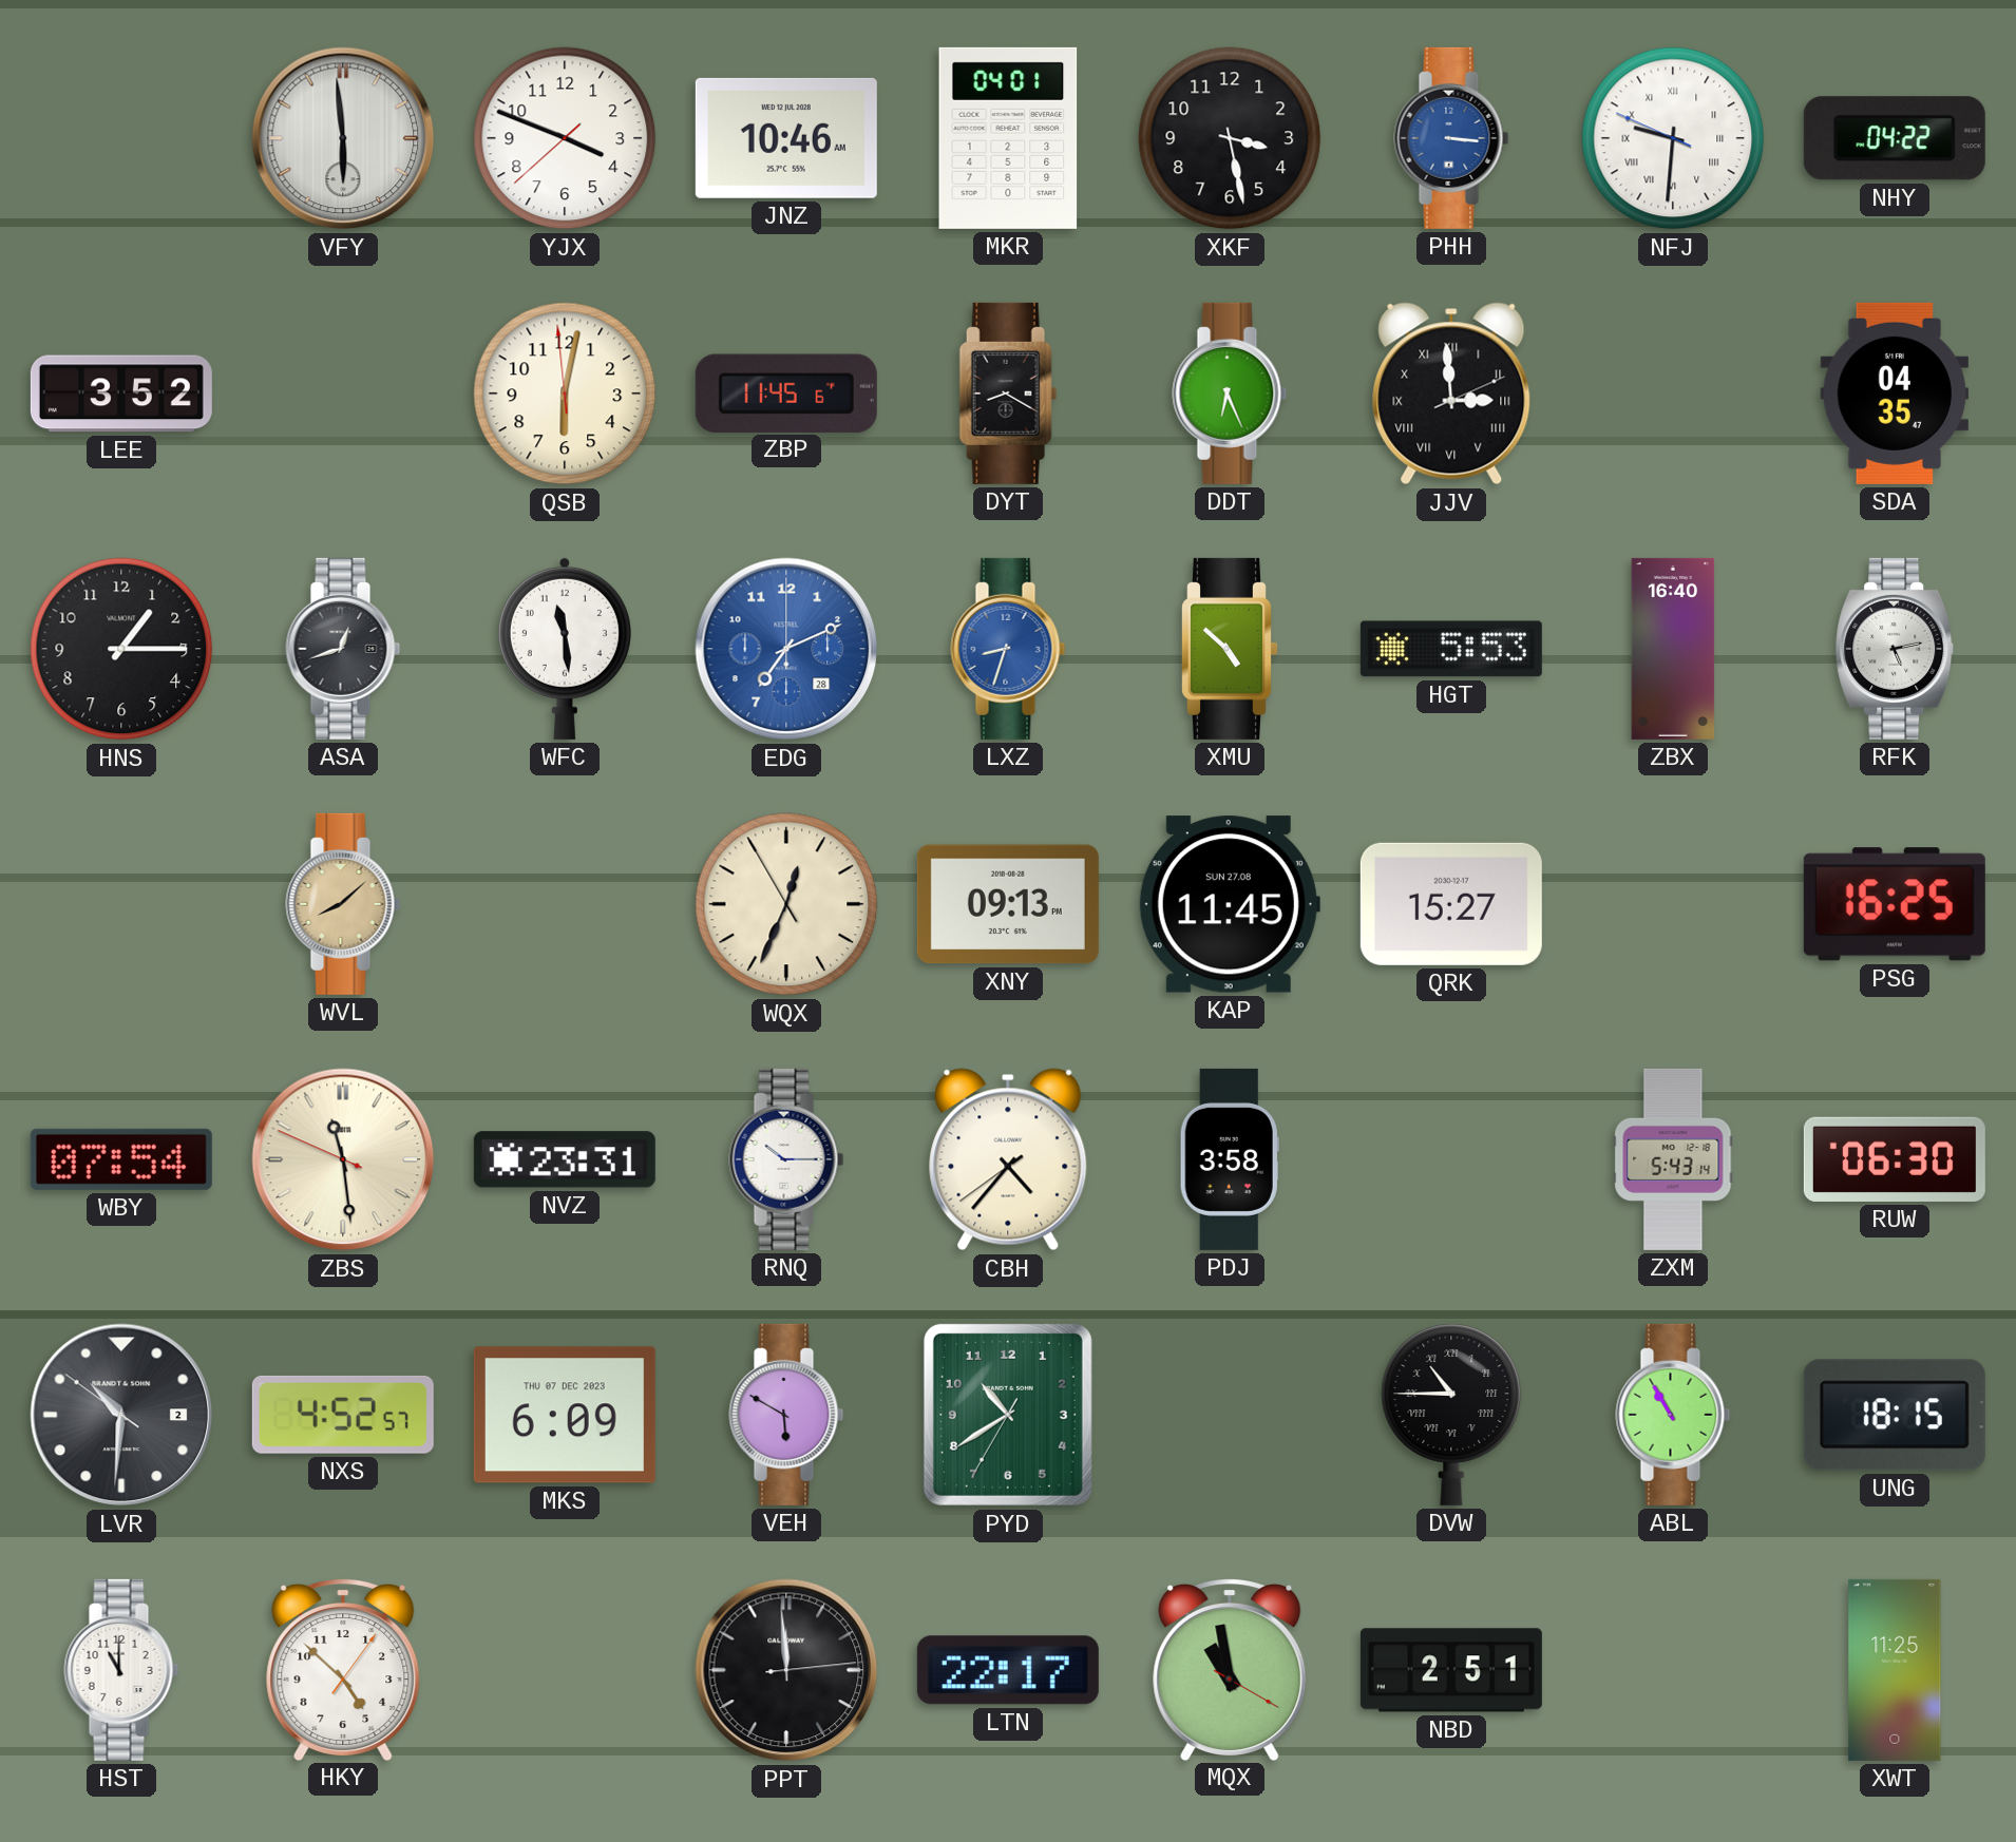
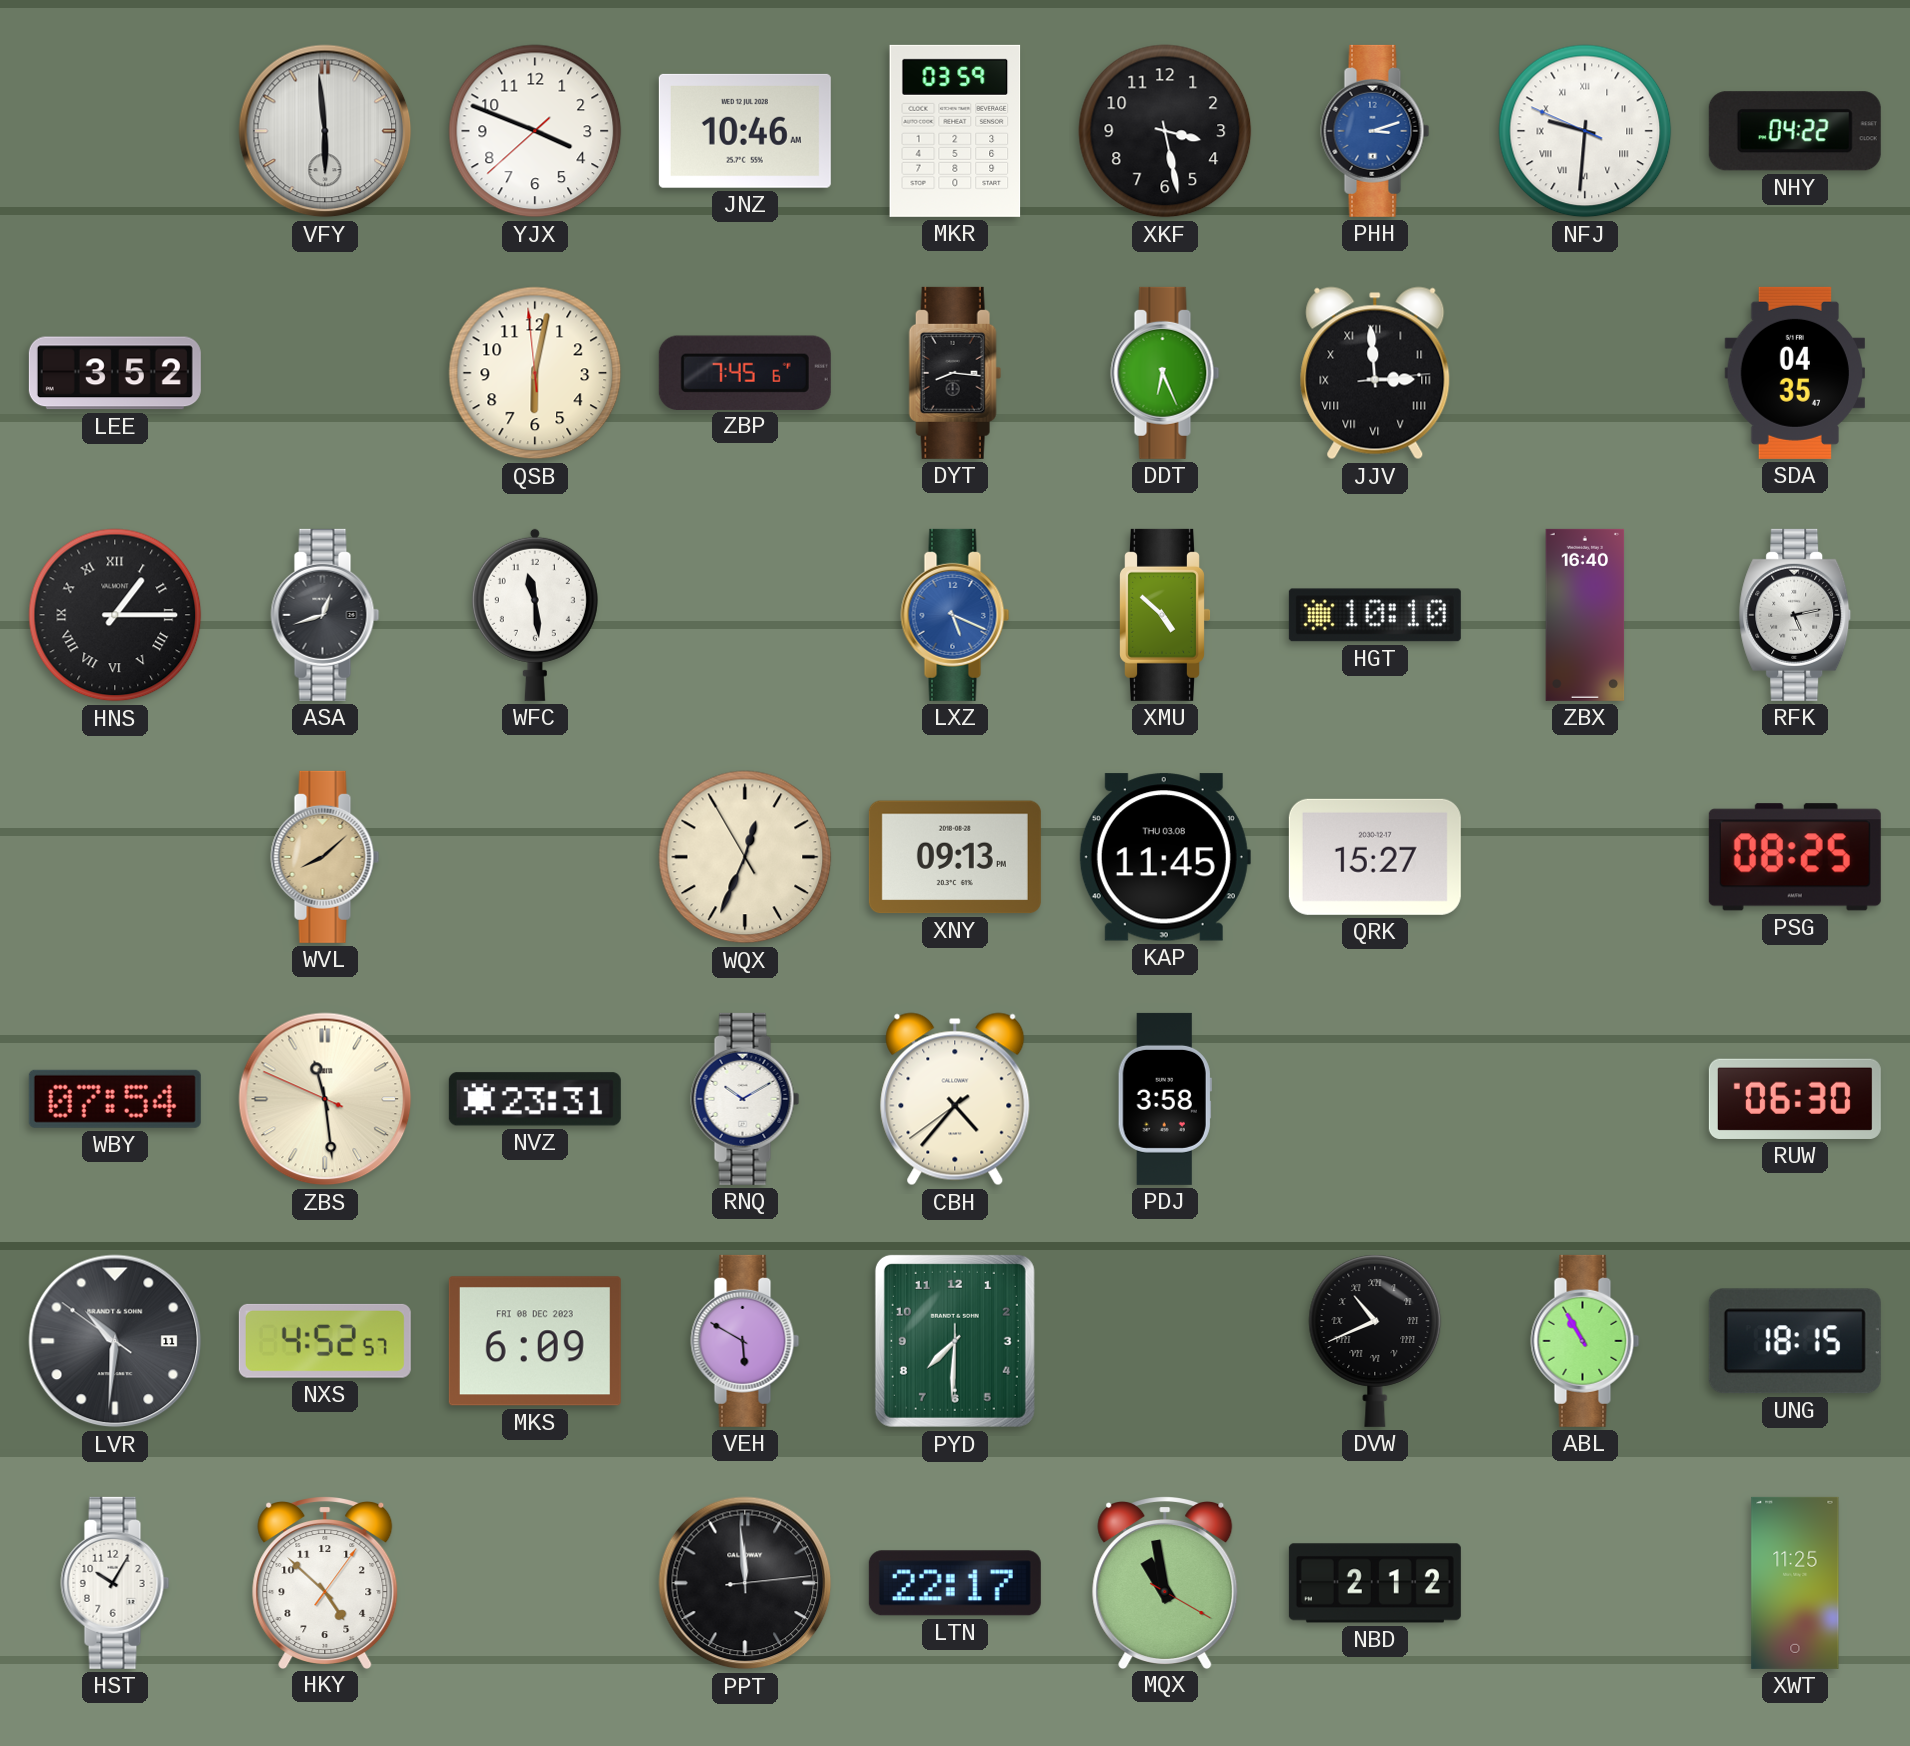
MKR: 04:01 -> 03:59 (955, 131)
PHH: 3:16 -> 3:12 (1375, 131)
ZBP: 11:45 -> 7:45 (745, 372)
DYT: 8:20 -> 8:16 (955, 373)
JJV: 2:59:11 -> 2:59:14 (1375, 373)
HNS numerals: Arabic -> Roman (115, 615)
EDG: 7:11 -> none (786, 649)
LXZ: 8:33 -> 5:19 (955, 615)
HGT: 5:53 -> 10:10 (1375, 615)
KAP date: SUN 27.08 -> THU 03.08 (1165, 857)
PSG: 16:25 -> 08:25 (1795, 857)
RNQ: 10:15 -> 10:10 (745, 1099)
ZXM: 5:43 -> none (1673, 1159)
LVR date: 2 -> 11 (115, 1341)
MKS date: THU 07 DEC 2023 -> FRI 08 DEC 2023 (535, 1341)
PYD: 10:39 -> 7:30 (955, 1341)
DVW: 10:45 -> 10:41 (1375, 1341)
HST: 11:00 -> 10:05 (115, 1583)
NBD: 2:51 -> 2:12 (1375, 1583)
